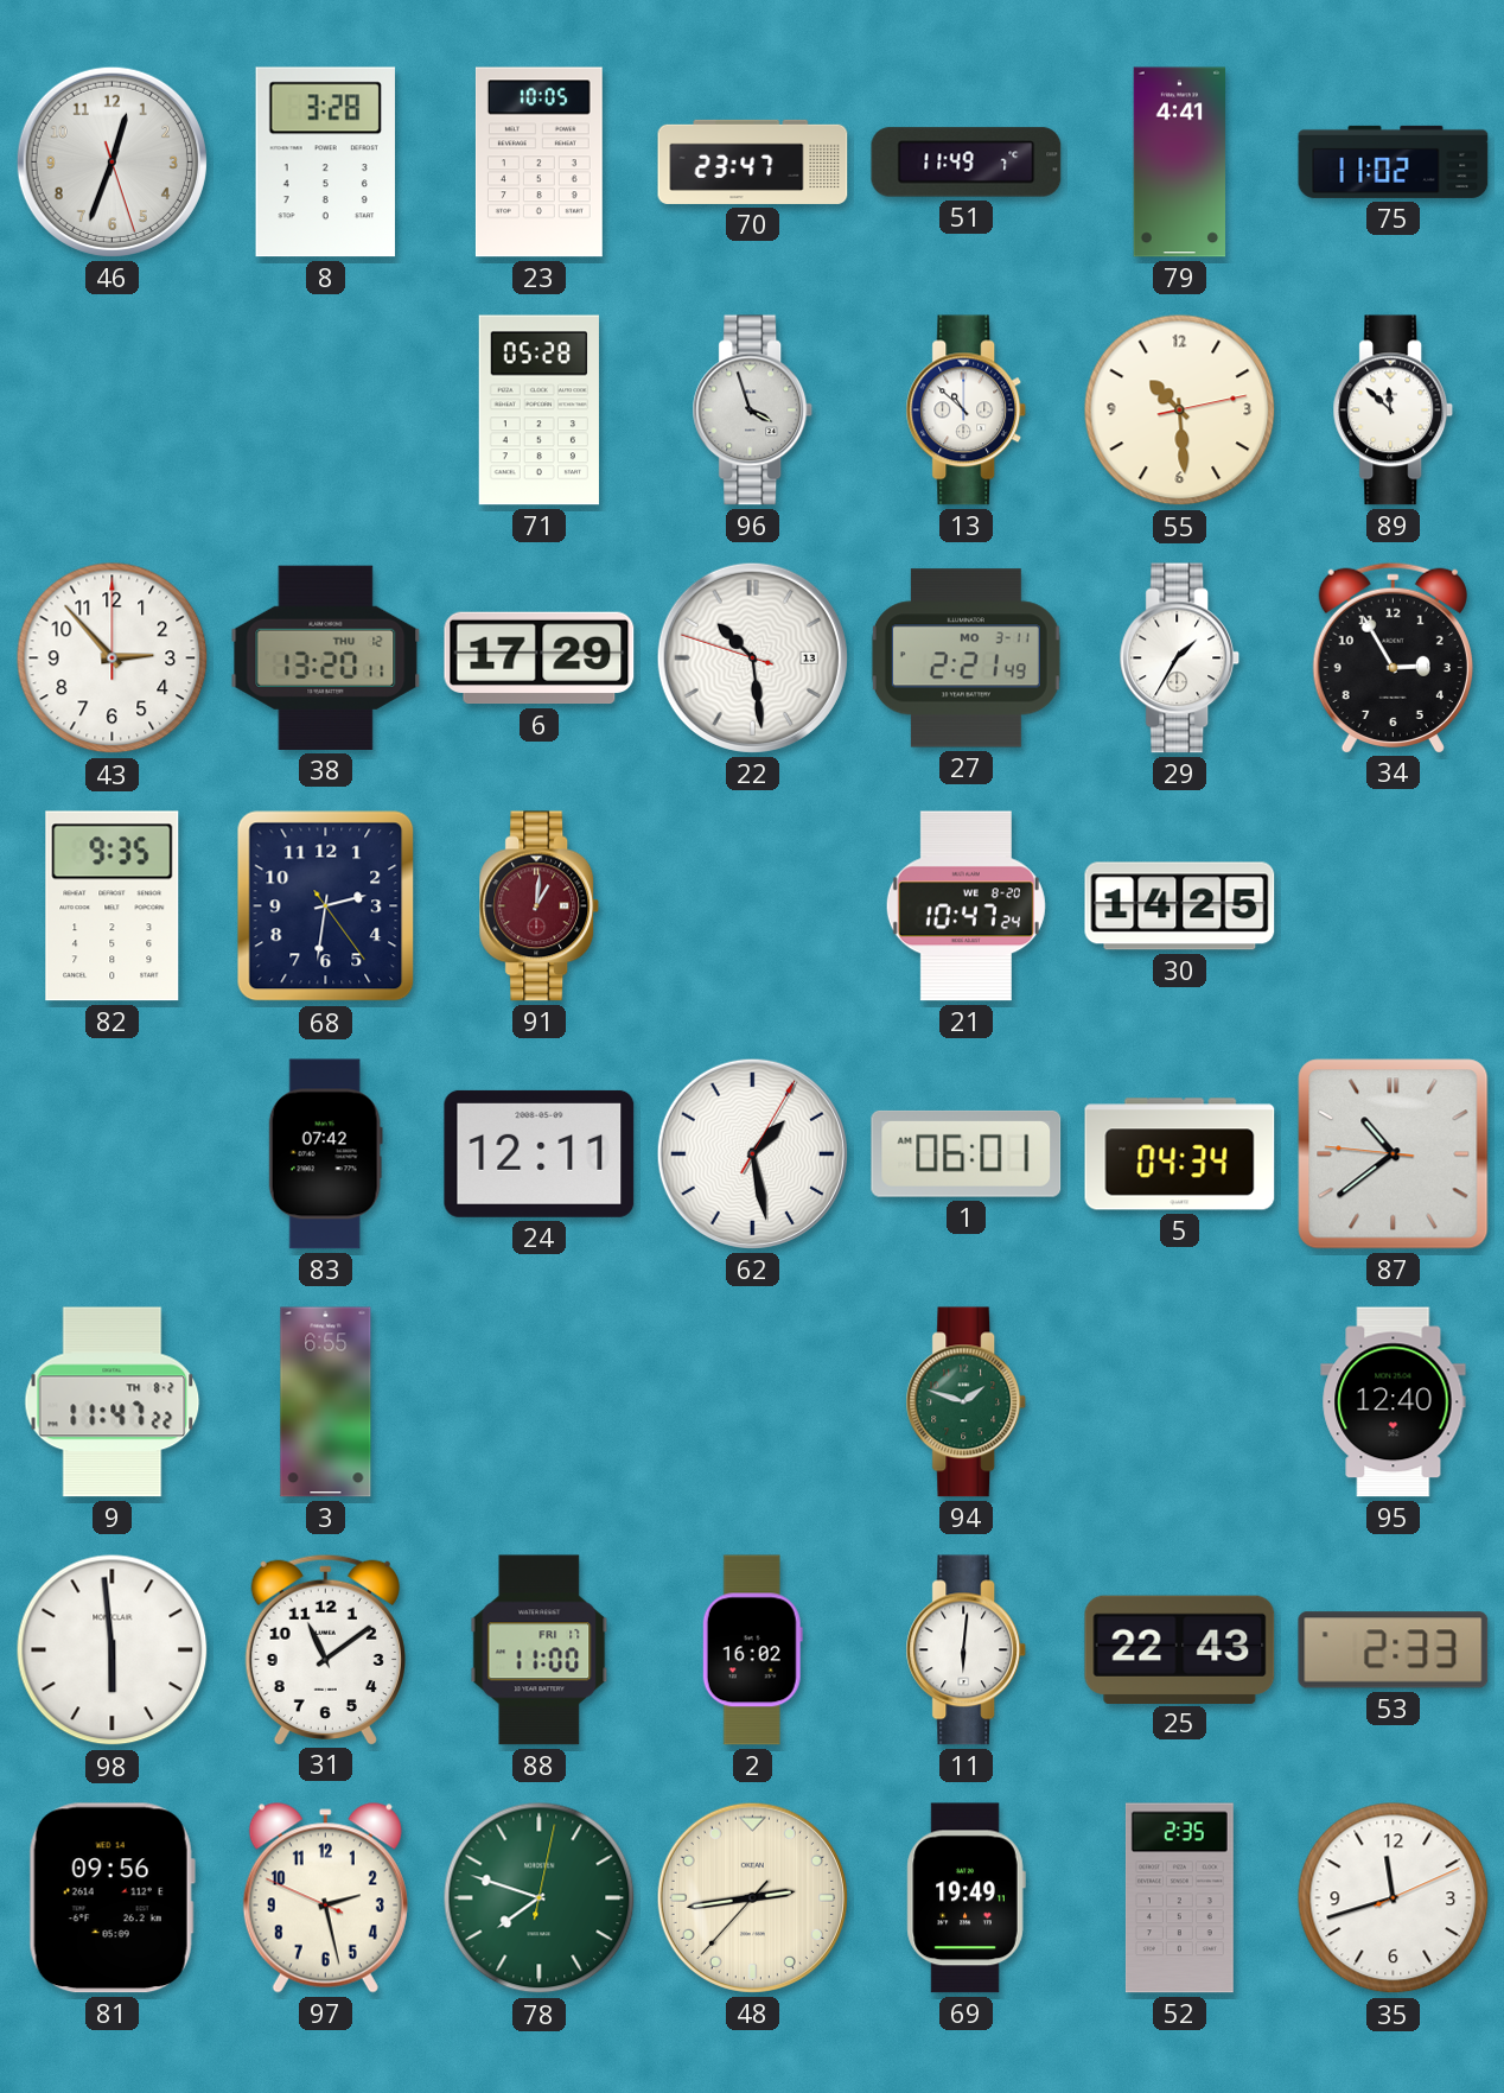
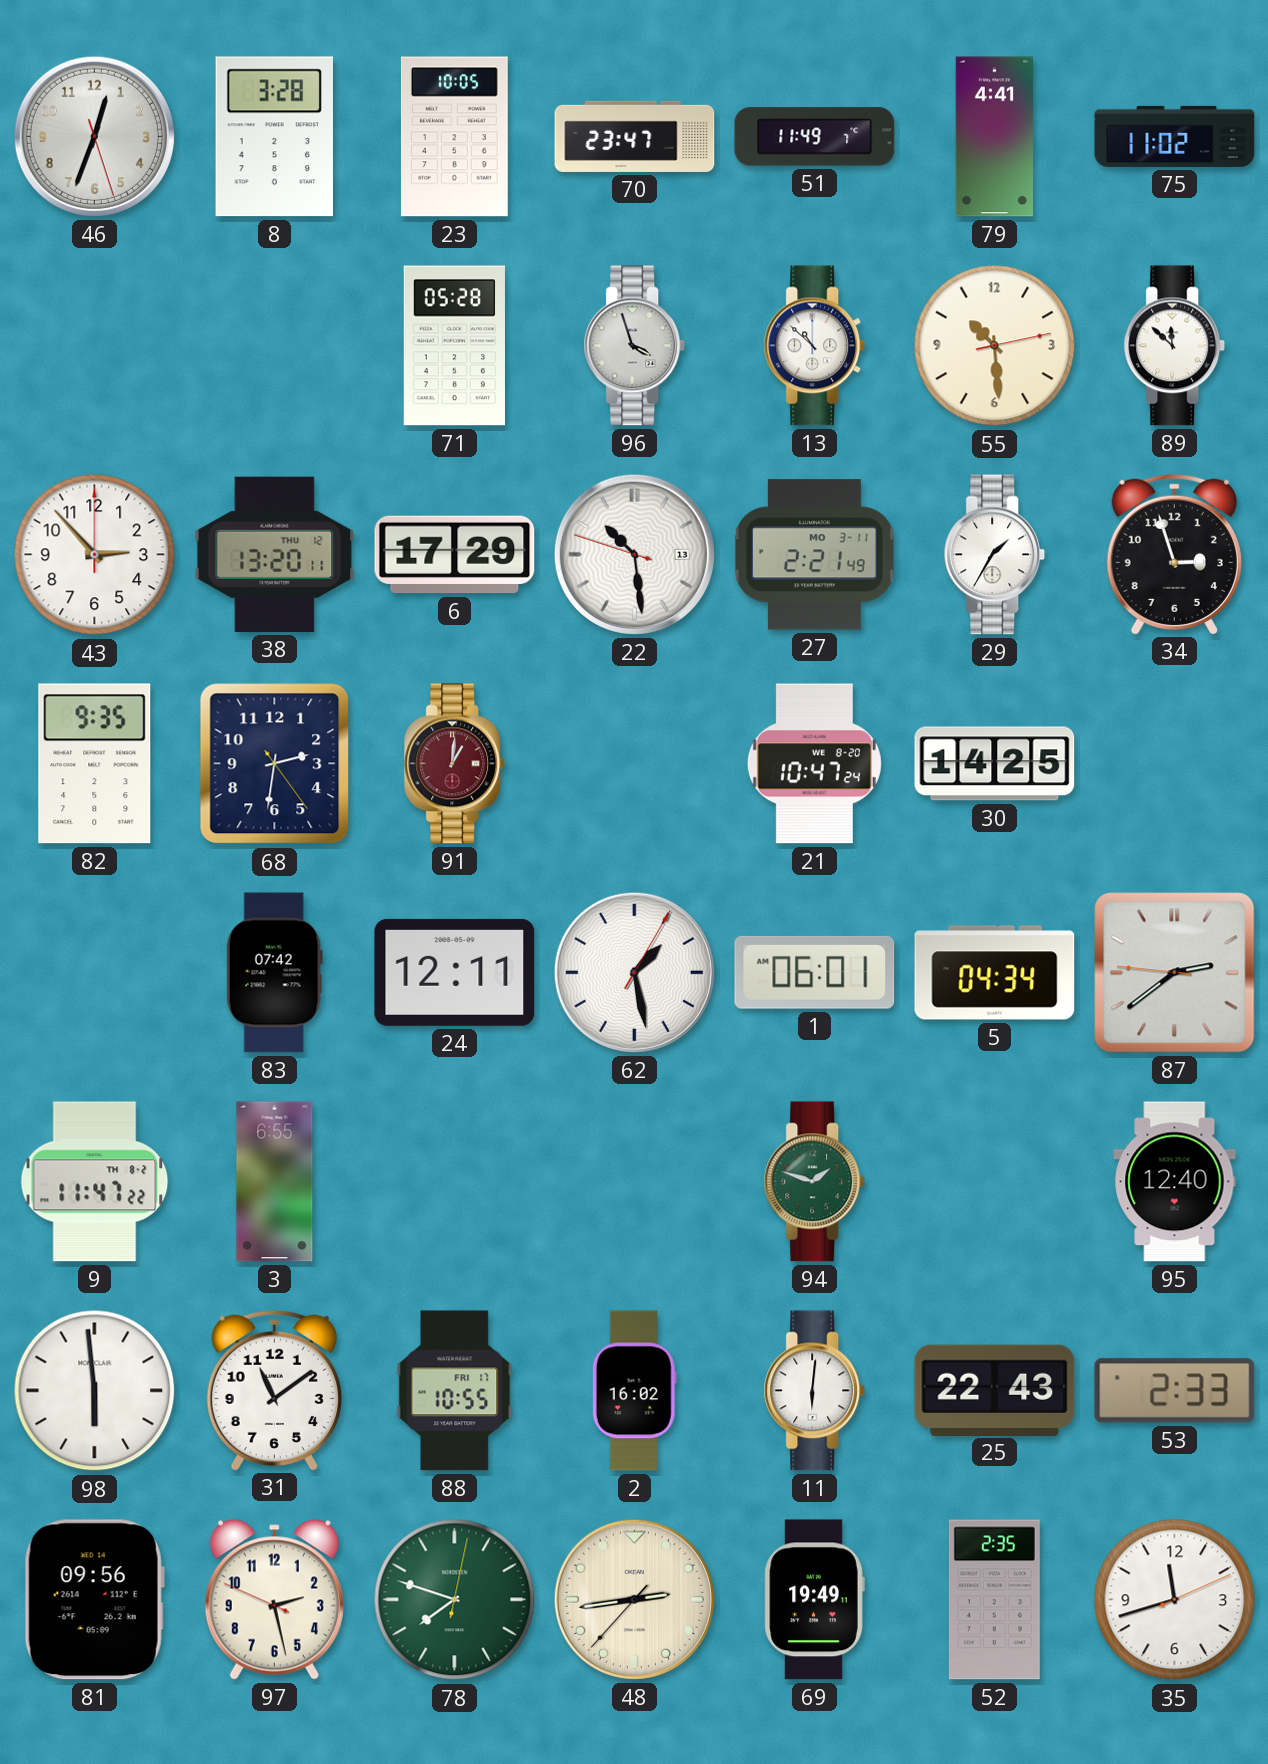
34: 2:55 -> 2:57 (1174, 554)
87: 10:38 -> 2:38 (1175, 973)
88: 11:00 -> 10:55 (455, 1391)
